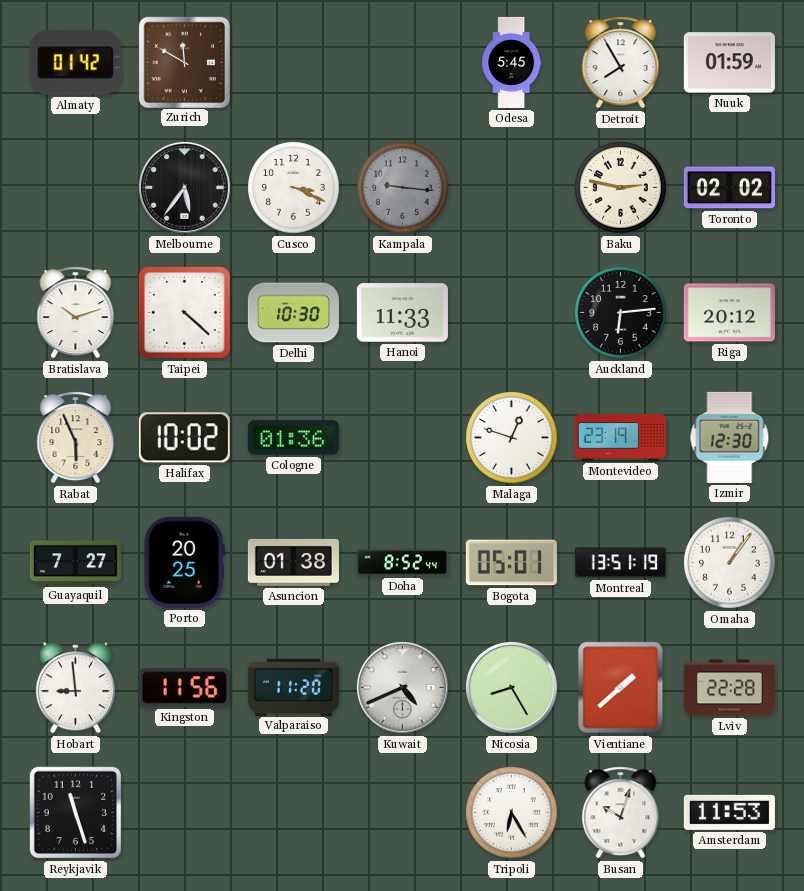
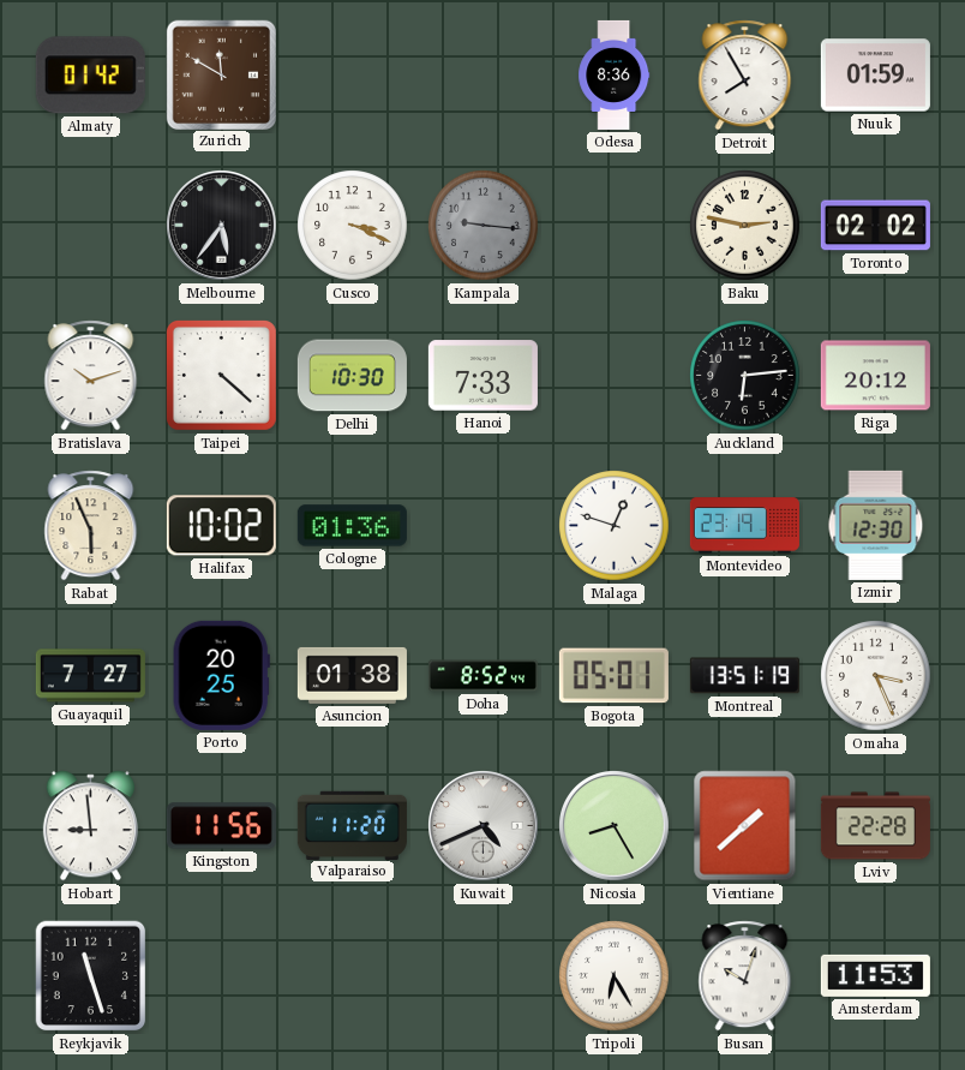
Odesa: 5:45 -> 8:36 (615, 74)
Hanoi: 11:33 -> 7:33 (482, 376)
Omaha: 1:06 -> 3:26 (876, 676)
